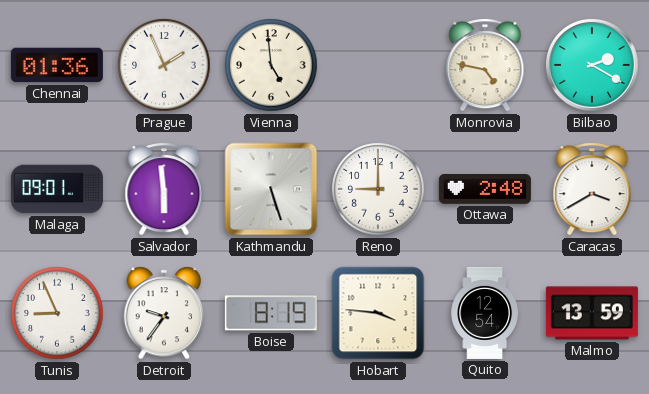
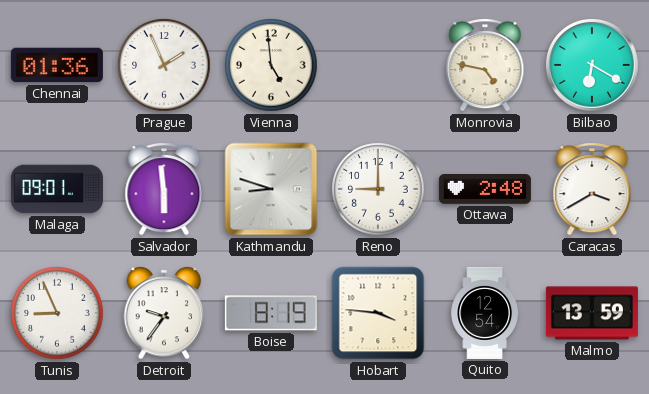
Bilbao: 2:20 -> 6:20 (593, 66)
Kathmandu: 5:27 -> 8:48 (271, 189)
